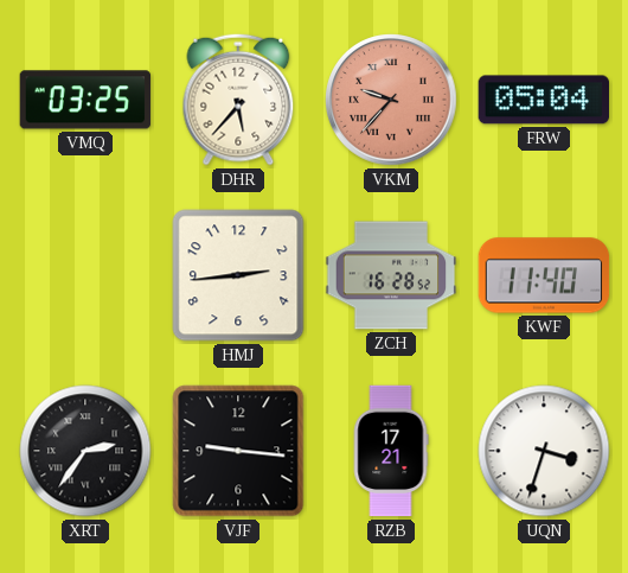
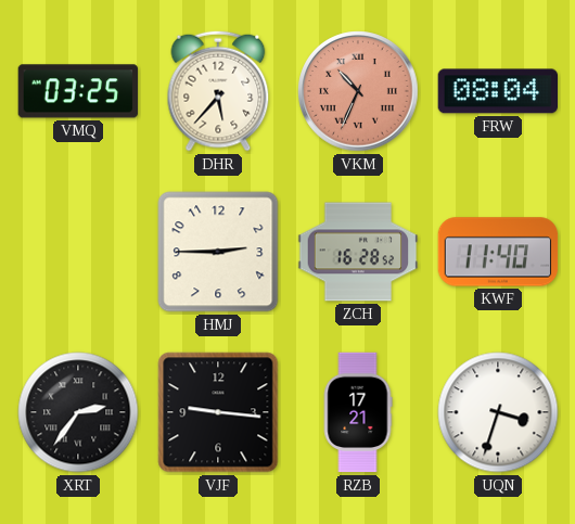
VKM: 9:37 -> 10:34 (358, 91)
FRW: 05:04 -> 08:04 (497, 91)
HMJ: 2:44 -> 2:45 (218, 252)
